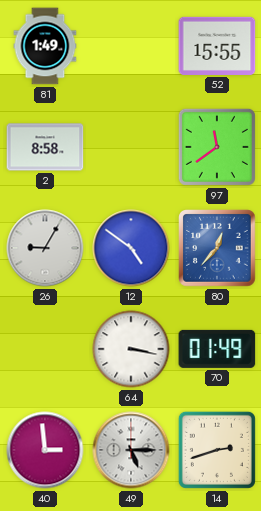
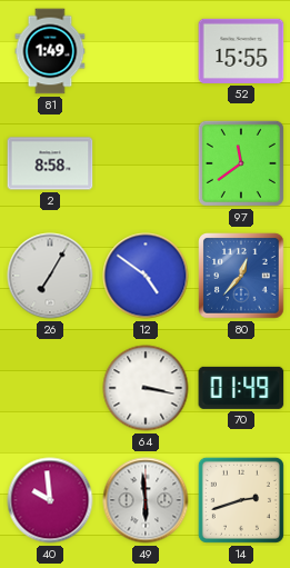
26: 9:05 -> 7:05 (50, 276)
40: 2:59 -> 9:59 (50, 500)
49: 5:15 -> 5:59 (146, 500)
